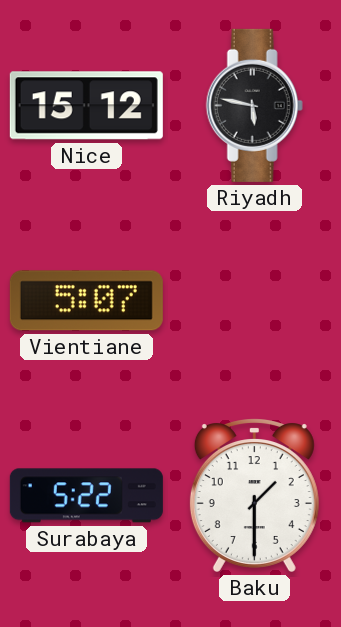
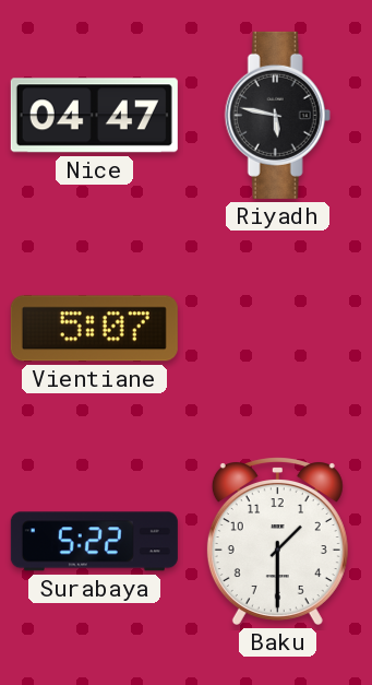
Nice: 15:12 -> 04:47 (94, 116)
